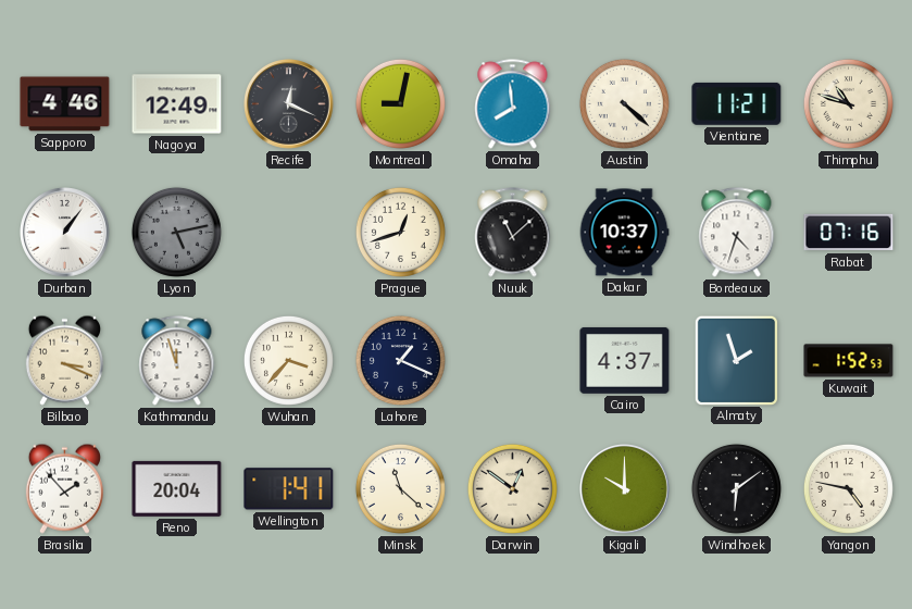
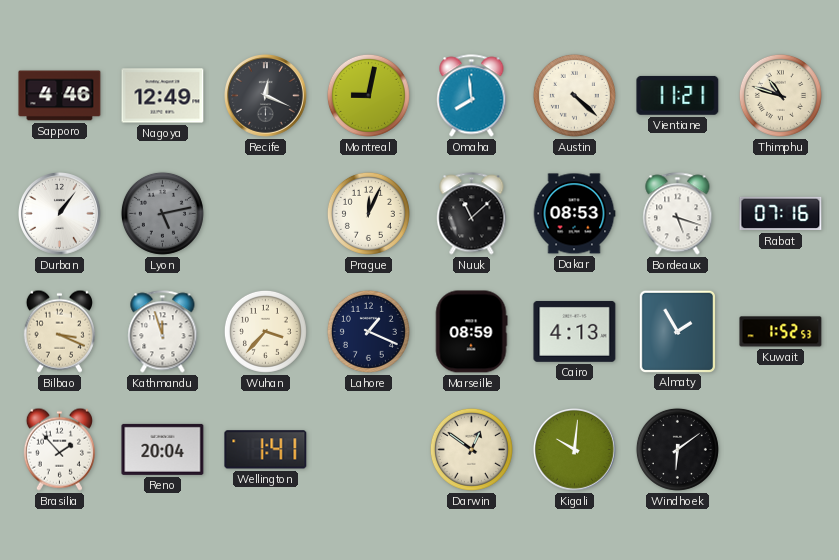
Prague: 12:42 -> 12:04 (368, 213)
Dakar: 10:37 -> 08:53 (574, 214)
Bordeaux: 4:33 -> 5:18 (678, 214)
Marseille: none -> 08:59 (471, 332)
Cairo: 4:37 -> 4:13 (575, 331)
Almaty: 1:57 -> 1:55 (677, 331)
Minsk: 11:22 -> none (400, 488)
Kigali: 10:00 -> 10:01 (575, 450)
Yangon: 4:47 -> none (848, 488)
